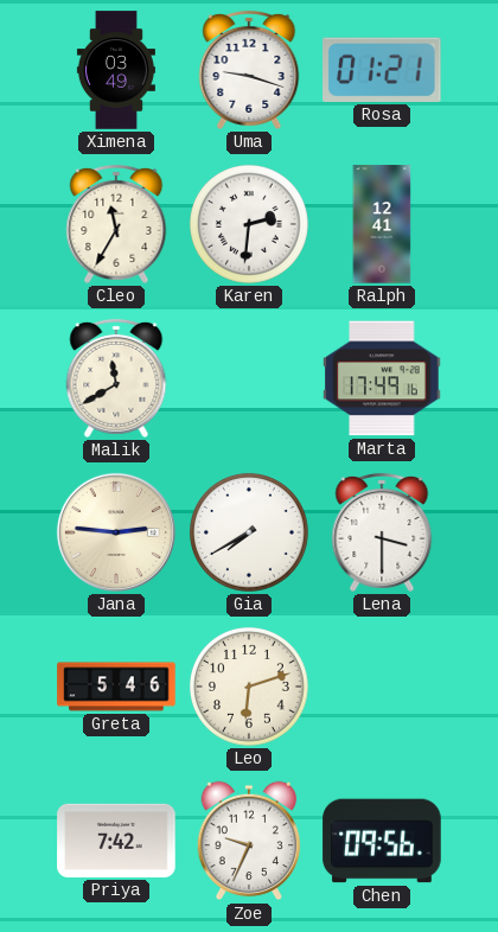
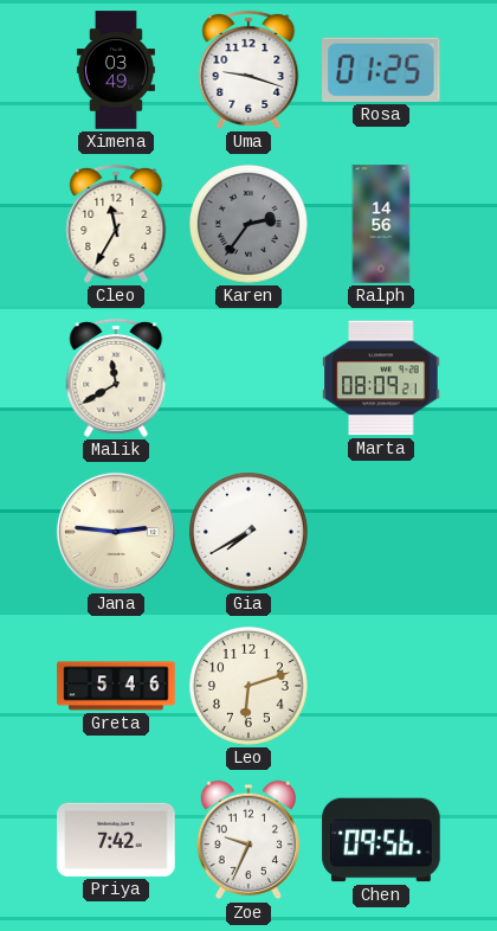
Rosa: 01:21 -> 01:25 (382, 70)
Karen: 2:31 -> 2:36 (248, 224)
Karen dial: white -> grey (248, 224)
Ralph: 12:41 -> 14:56 (381, 224)
Marta: 17:49 -> 08:09 (381, 378)
Lena: 3:30 -> none (382, 532)
